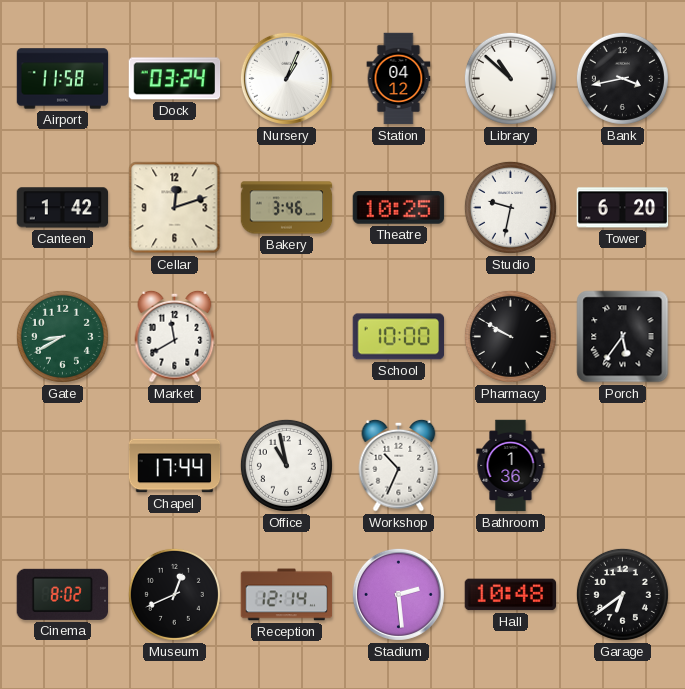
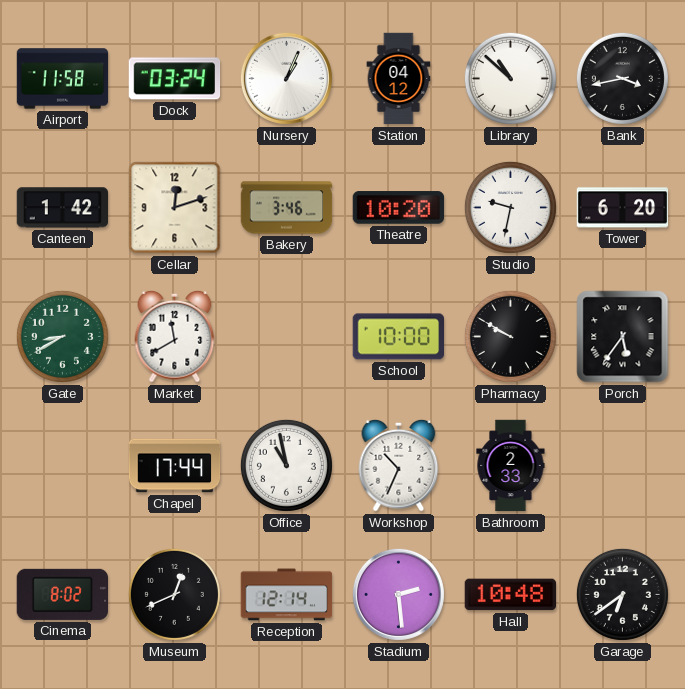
Theatre: 10:25 -> 10:20 (399, 208)
Bathroom: 1:36 -> 2:33 (511, 466)
